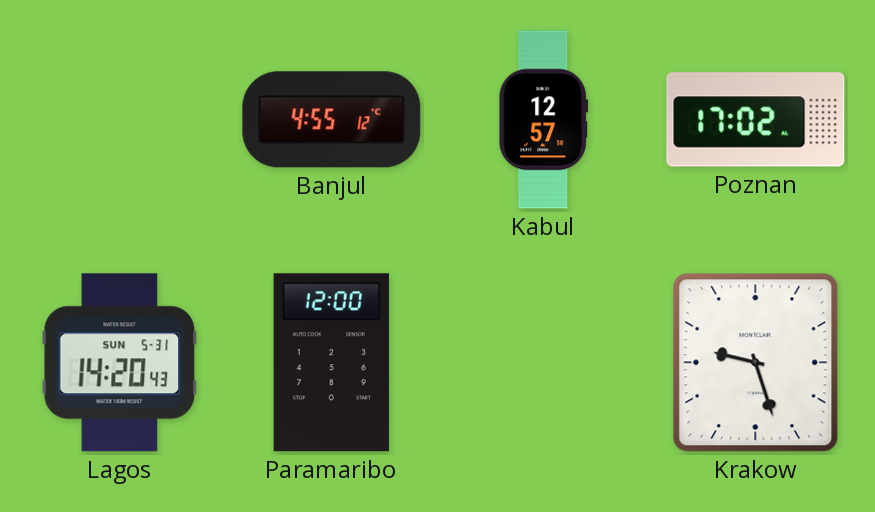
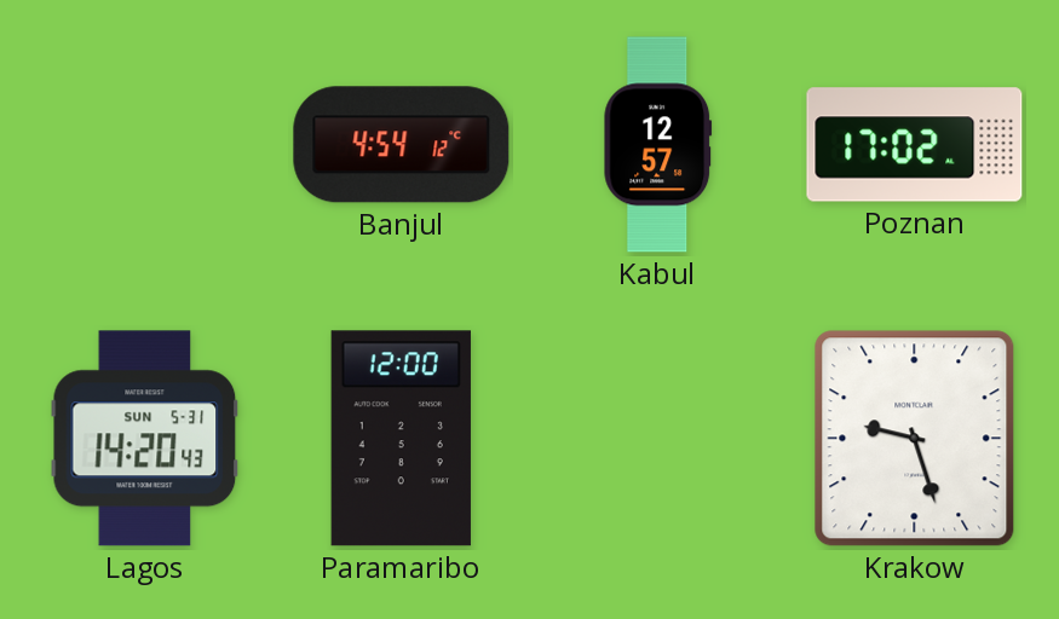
Banjul: 4:55 -> 4:54 (402, 145)
